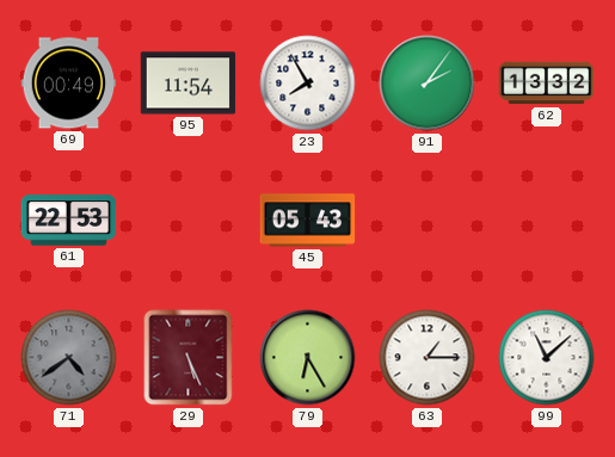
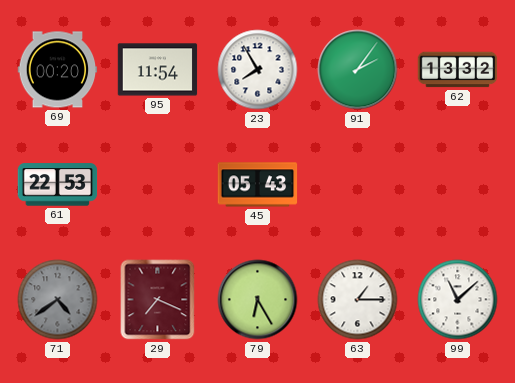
69: 00:49 -> 00:20 (58, 70)
29: 5:26 -> 7:19 (158, 300)
